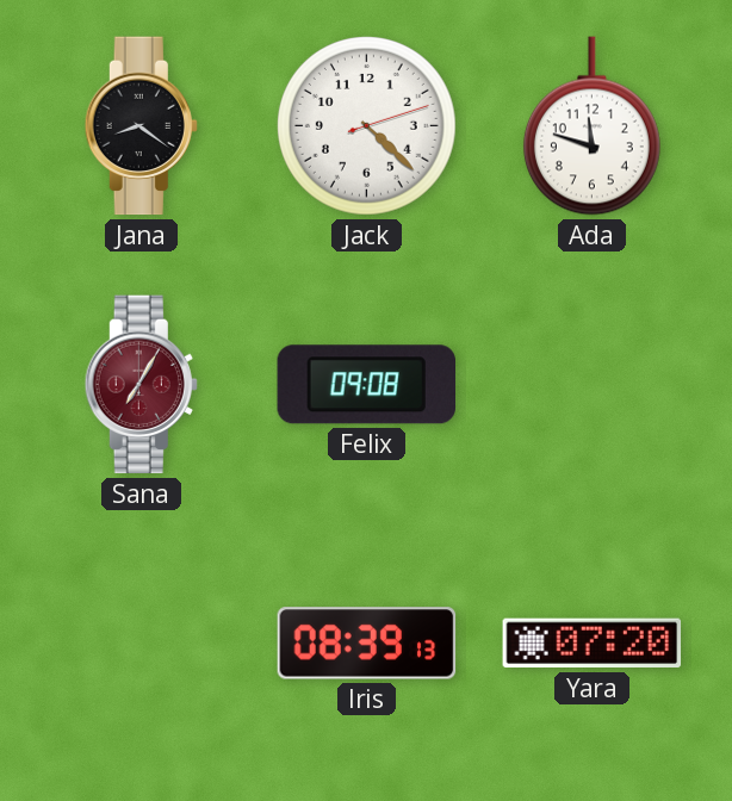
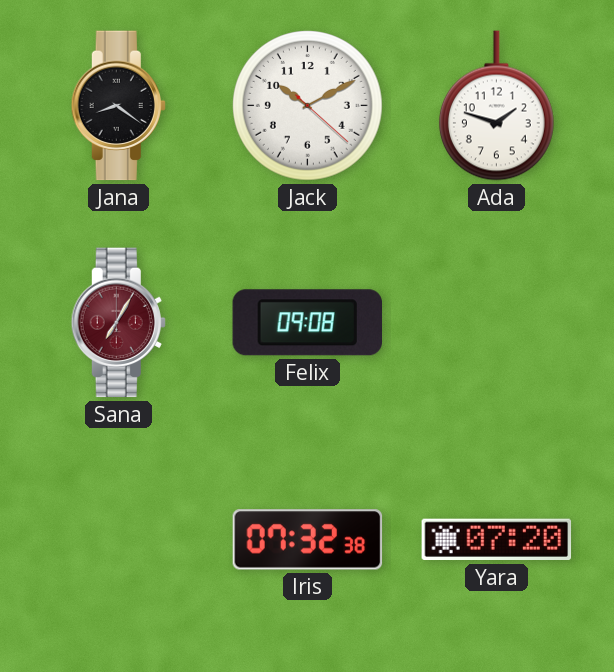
Jack: 4:22 -> 10:10 (307, 105)
Ada: 11:48 -> 1:48 (496, 106)
Iris: 08:39 -> 07:32 (308, 540)
